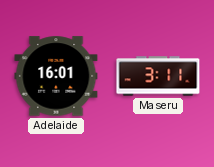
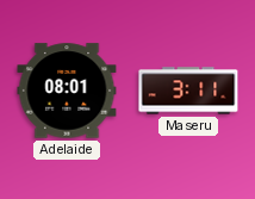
Adelaide: 16:01 -> 08:01 (67, 91)
